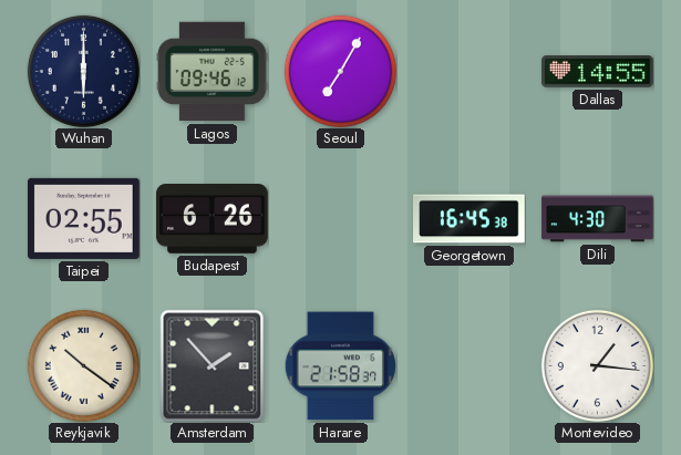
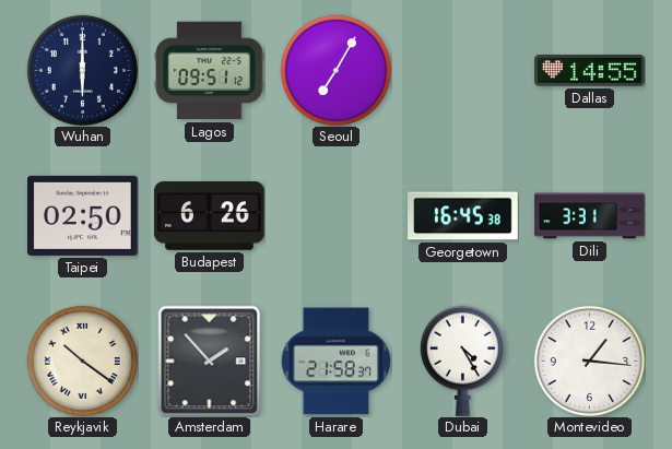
Lagos: 09:46 -> 09:51 (210, 71)
Taipei: 02:55 -> 02:50 (83, 215)
Dili: 4:30 -> 3:31 (590, 216)
Dubai: none -> 4:25 (462, 361)
